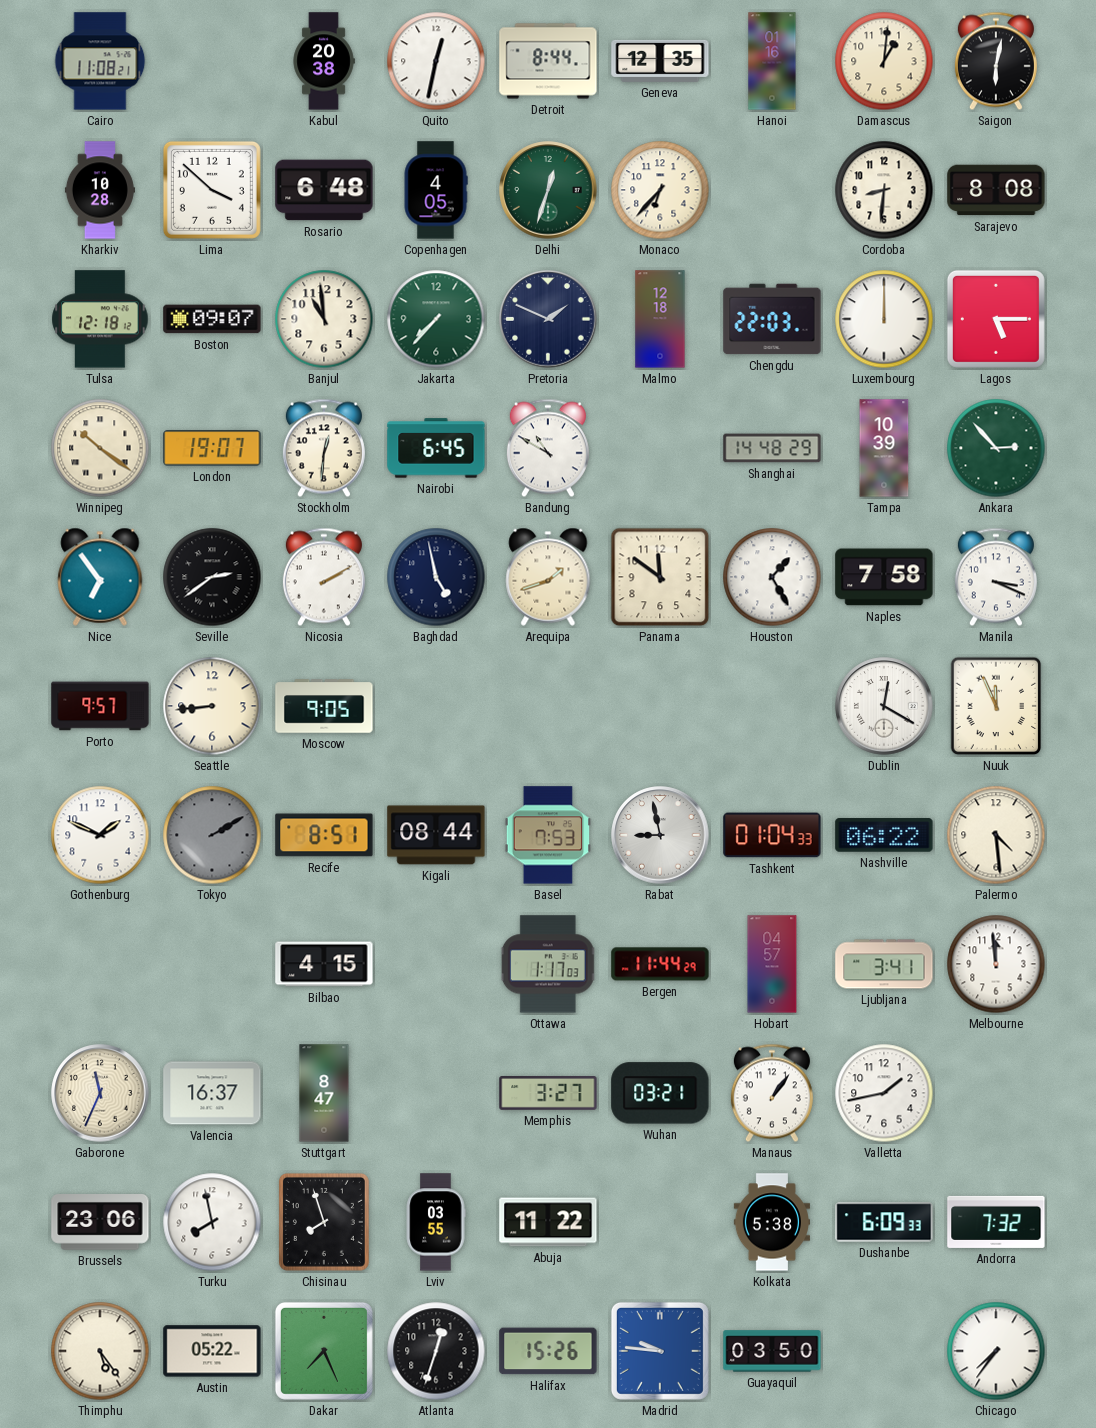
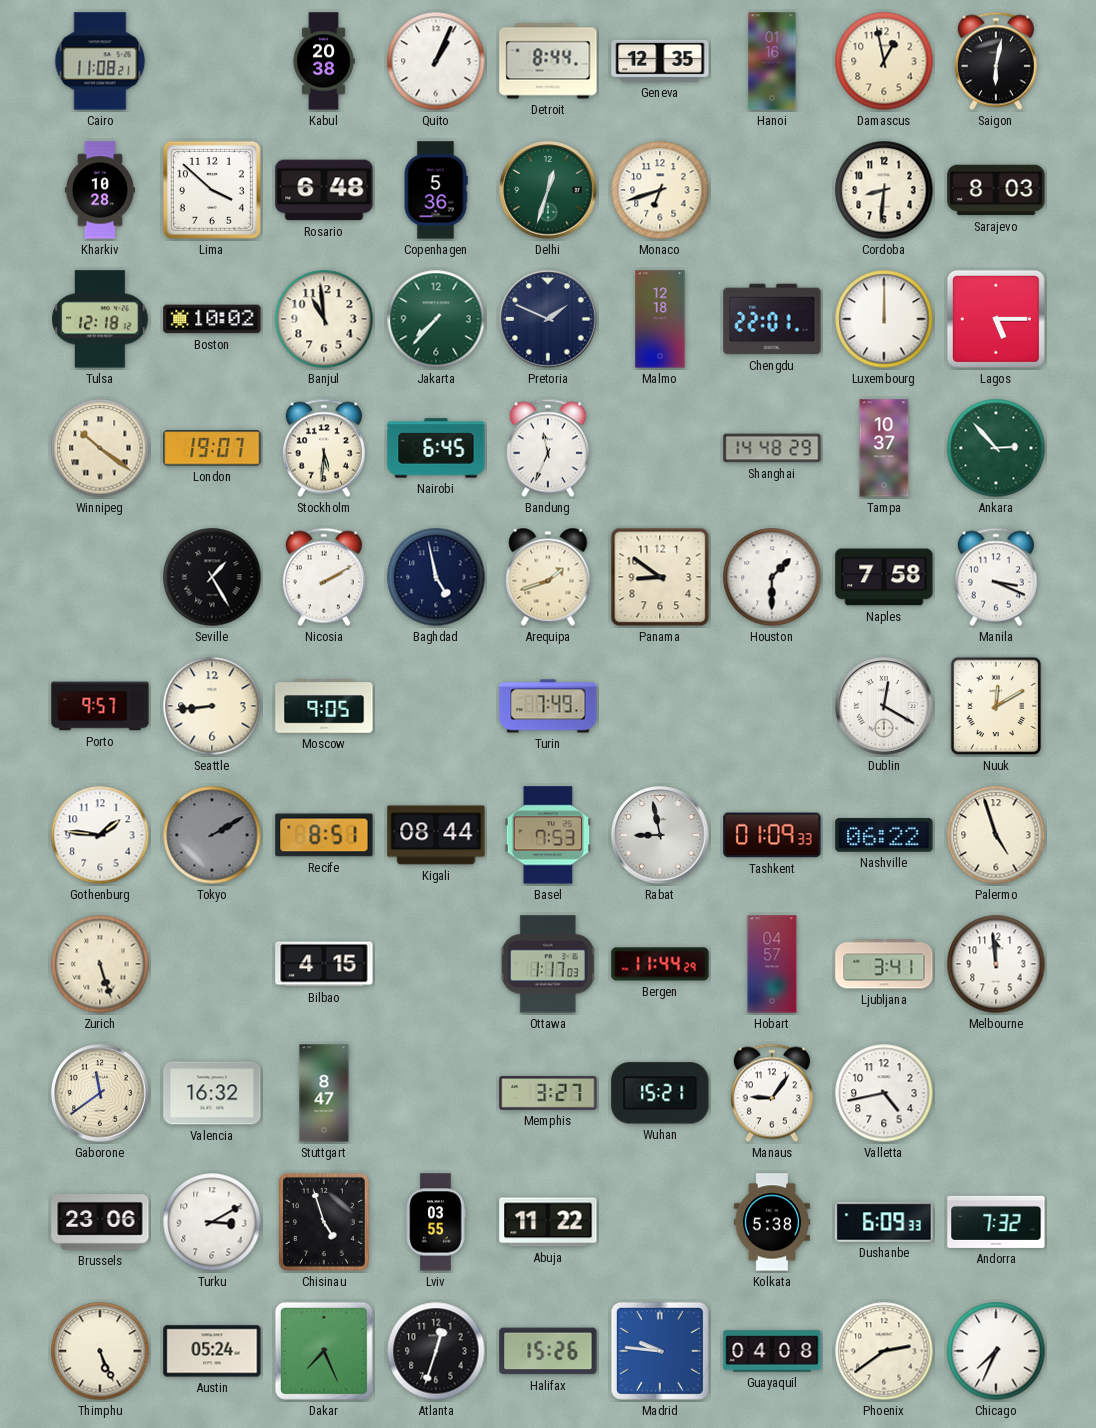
Quito: 12:32 -> 1:04 (436, 61)
Damascus: 1:01 -> 12:58 (884, 61)
Copenhagen: 4:05 -> 5:36 (436, 190)
Monaco: 6:37 -> 6:42 (660, 190)
Sarajevo: 8:08 -> 8:03 (996, 190)
Boston: 09:07 -> 10:02 (212, 319)
Chengdu: 22:03 -> 22:01 (772, 319)
Stockholm: 12:31 -> 5:31 (324, 448)
Bandung: 10:50 -> 11:34 (548, 448)
Tampa: 10:39 -> 10:37 (884, 448)
Nice: 6:54 -> none (100, 577)
Seville: 2:39 -> 1:25 (212, 577)
Panama: 11:51 -> 8:51 (660, 577)
Houston: 1:25 -> 1:30 (772, 577)
Turin: none -> 7:49 (548, 706)
Nuuk: 11:56 -> 12:10 (996, 706)
Gothenburg: 1:49 -> 1:46 (100, 835)
Tashkent: 01:04 -> 01:09 (772, 835)
Palermo: 4:29 -> 4:57 (996, 835)
Zurich: none -> 5:27 (100, 964)
Gaborone: 11:34 -> 11:39 (100, 1093)
Valencia: 16:37 -> 16:32 (212, 1093)
Wuhan: 03:21 -> 15:21 (660, 1093)
Manaus: 1:06 -> 9:06 (772, 1093)
Valletta: 1:43 -> 4:43 (884, 1093)
Turku: 7:58 -> 3:10 (212, 1222)
Chisinau: 7:57 -> 4:57 (324, 1222)
Thimphu: 5:24 -> 5:26 (100, 1351)
Austin: 05:22 -> 05:24 (212, 1351)
Guayaquil: 03:50 -> 04:08 (772, 1351)
Phoenix: none -> 2:39 (884, 1351)
Chicago: 7:36 -> 7:34 (996, 1351)
